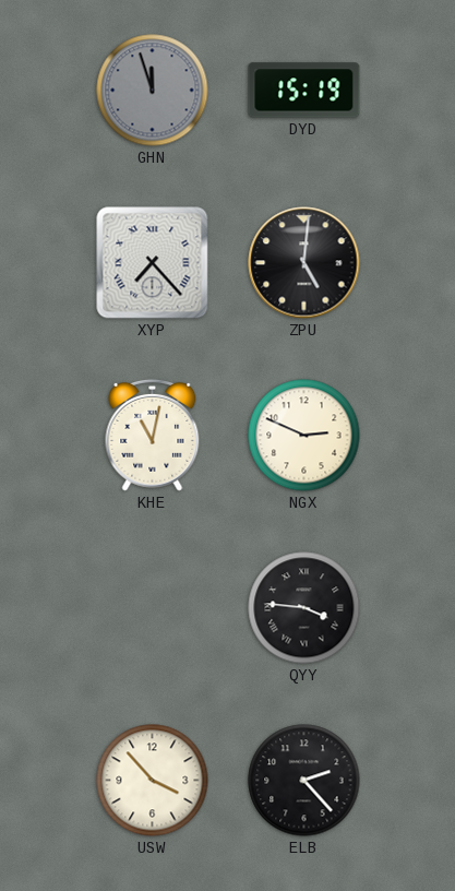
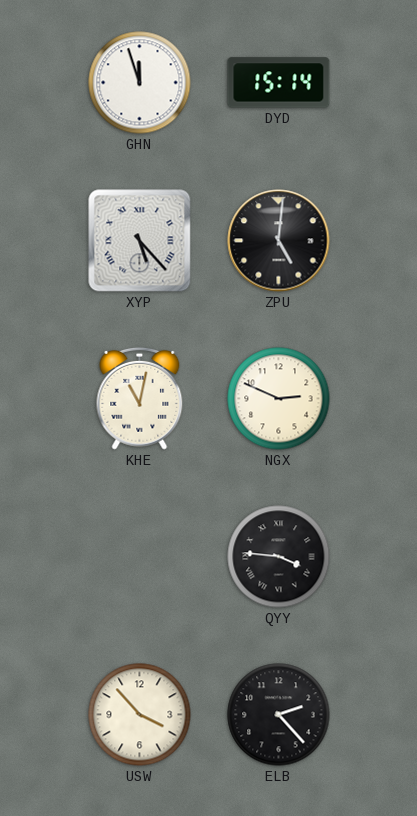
GHN dial: grey -> white (140, 83)
DYD: 15:19 -> 15:14 (279, 83)
XYP: 7:23 -> 5:23 (140, 241)
